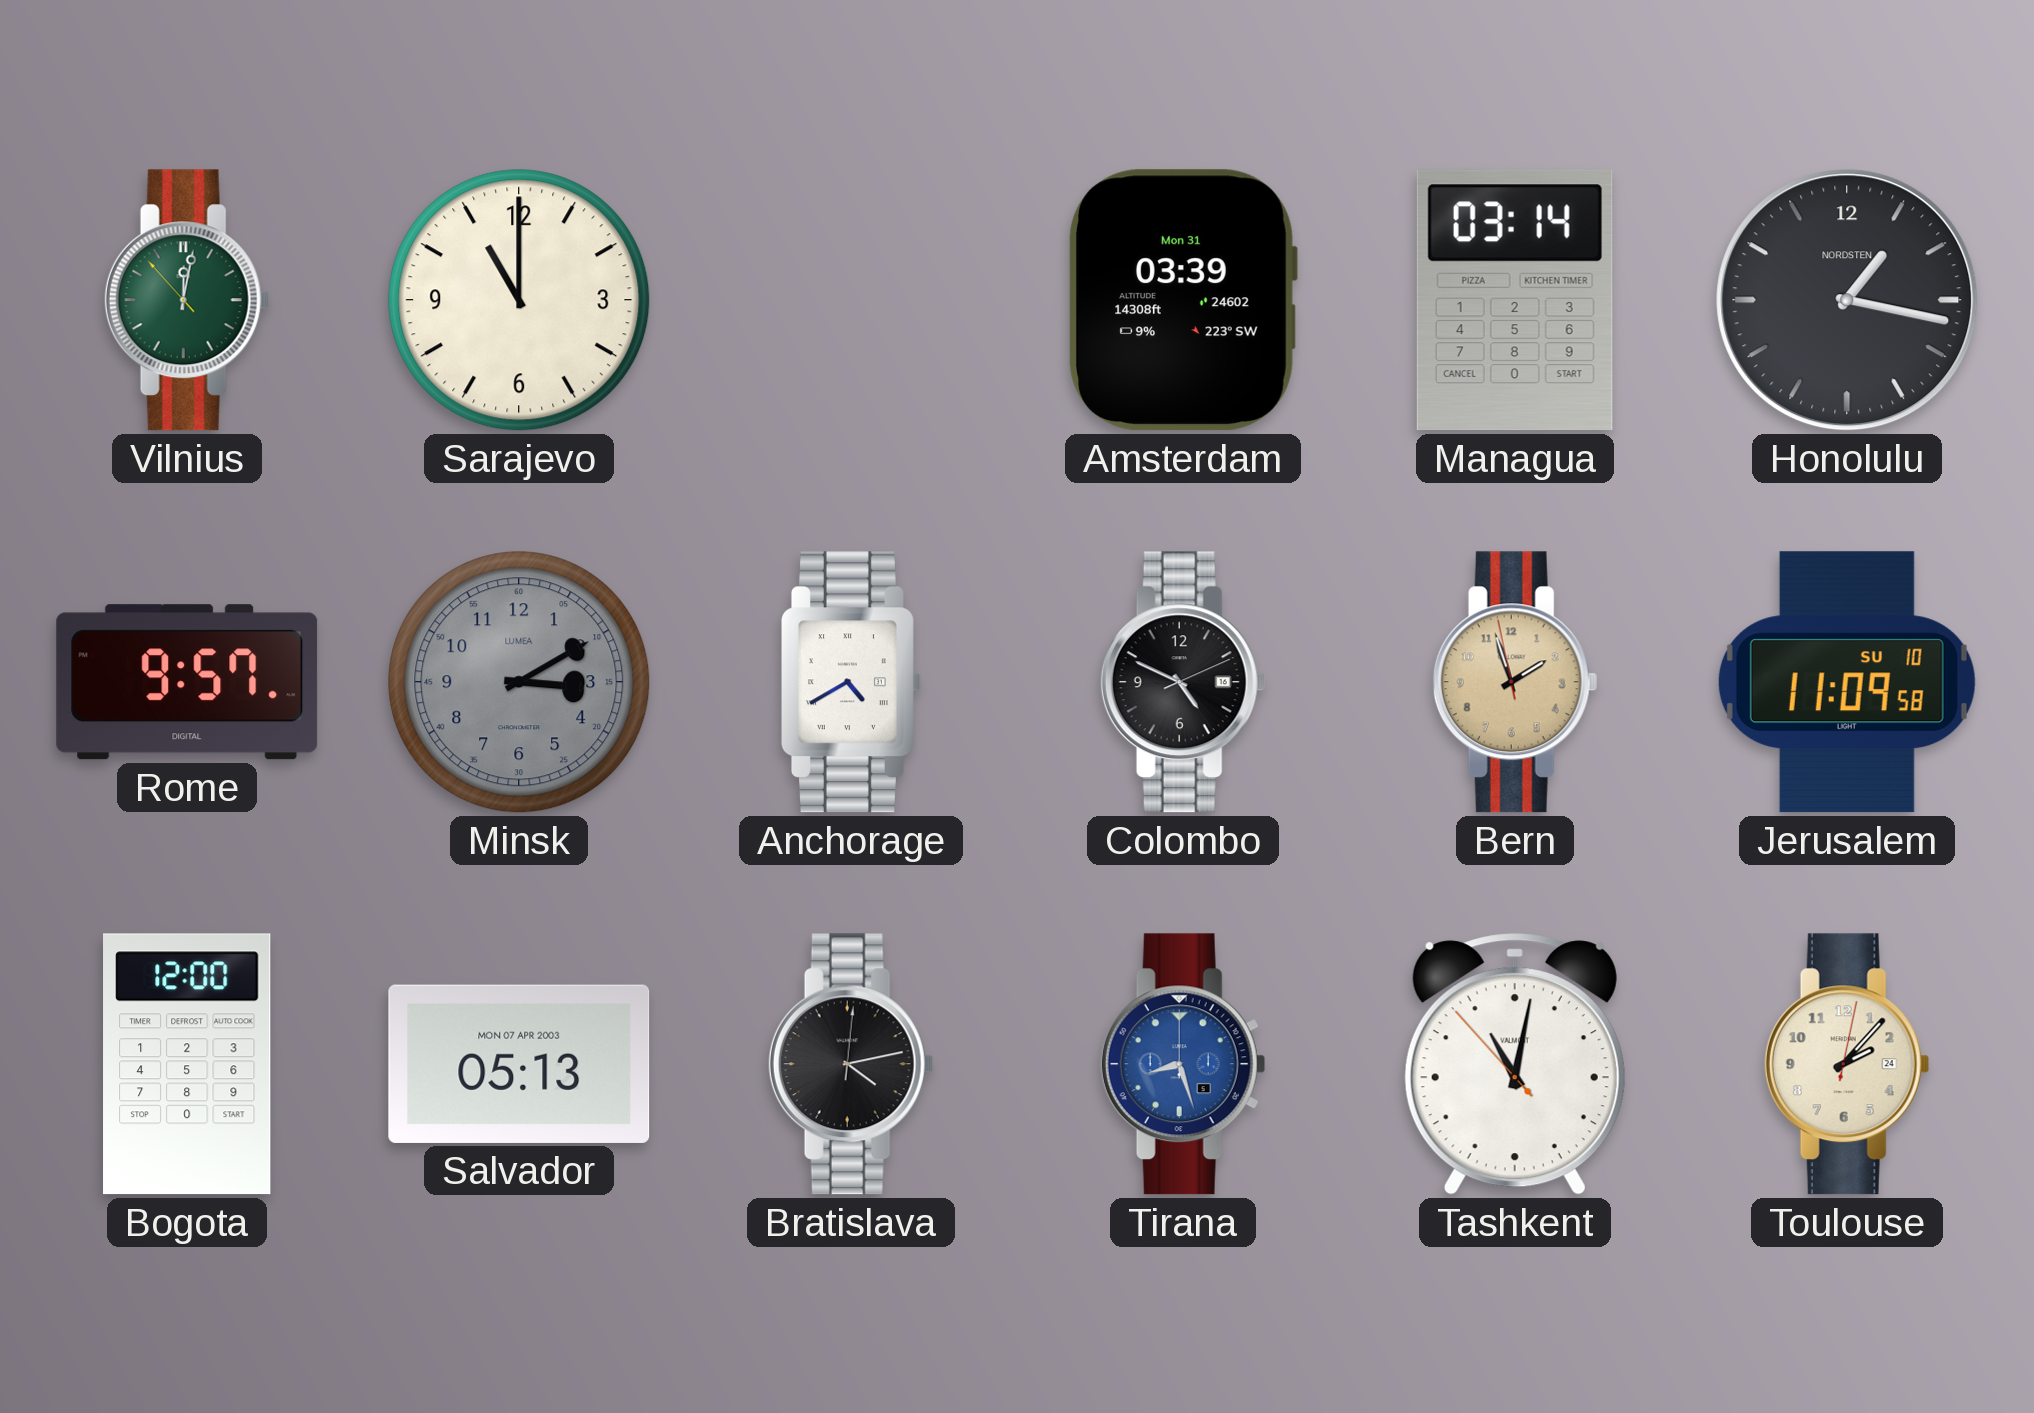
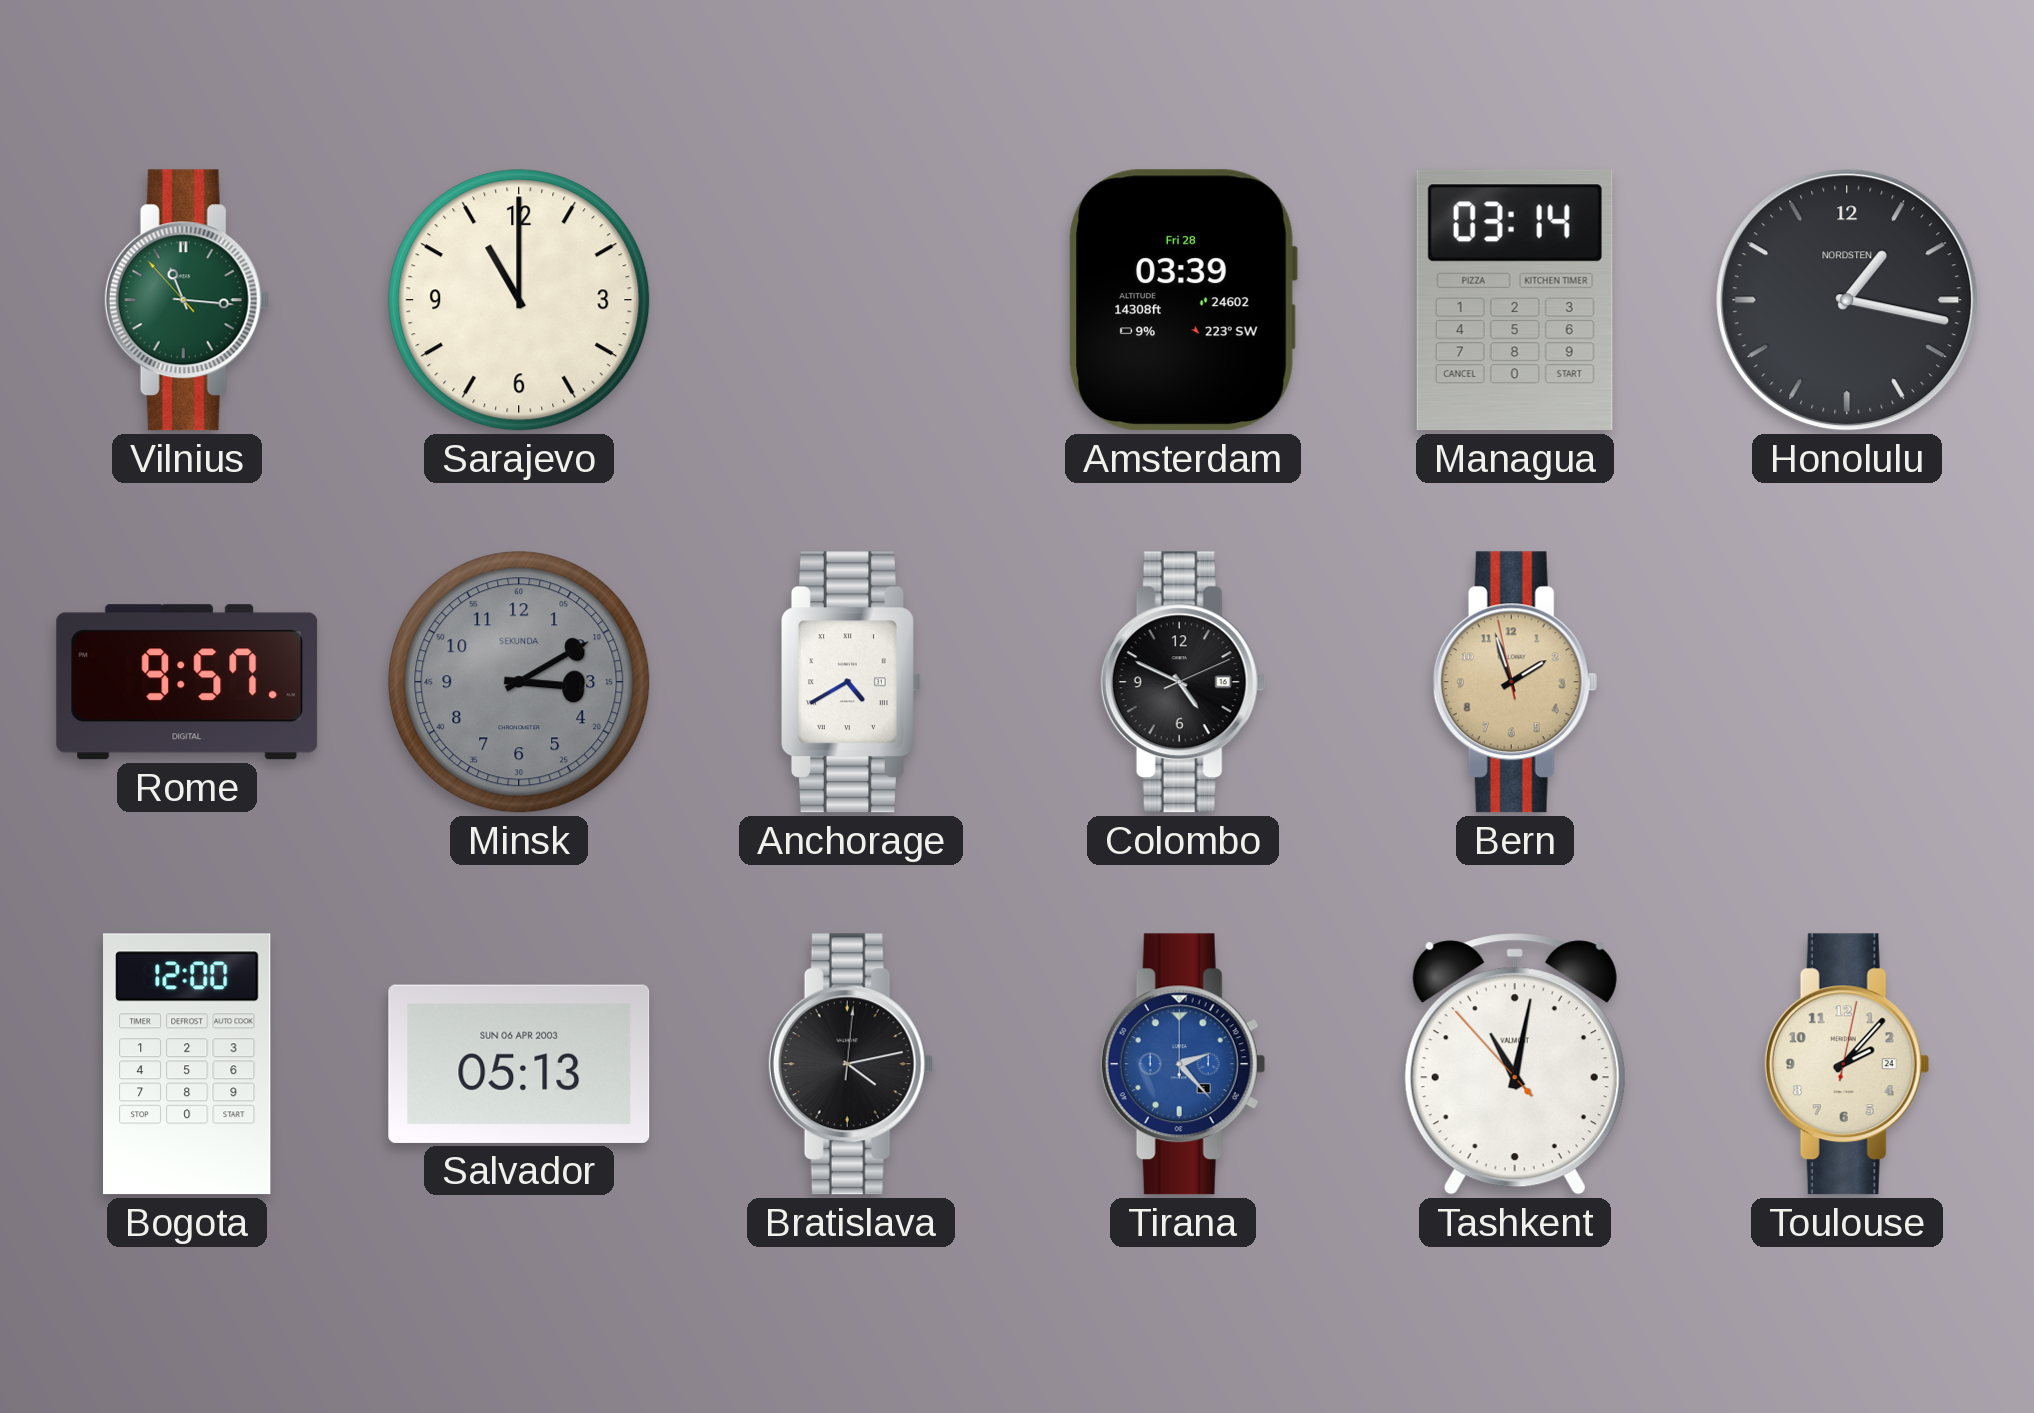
Vilnius: 12:01 -> 11:15 (187, 300)
Amsterdam date: Mon 31 -> Fri 28 (1183, 300)
Minsk brand: LUMEA -> SEKUNDA (519, 682)
Jerusalem: 11:09 -> none (1847, 682)
Salvador date: MON 07 APR 2003 -> SUN 06 APR 2003 (519, 1064)
Tirana: 8:27 -> 2:23 (1183, 1064)
